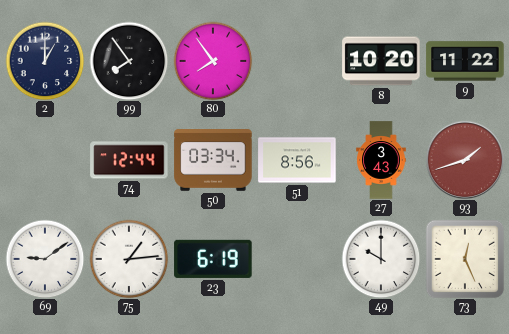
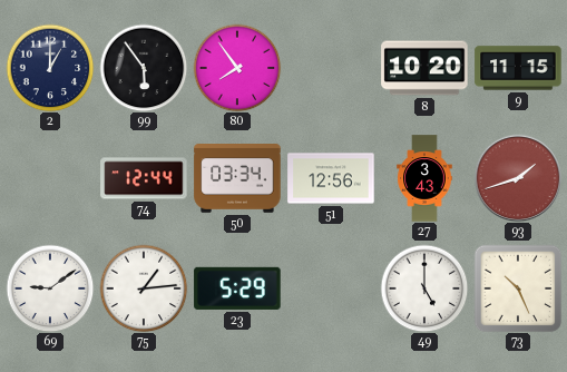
99: 7:54 -> 5:54 (144, 68)
9: 11:22 -> 11:15 (518, 68)
51: 8:56 -> 12:56 (331, 178)
23: 6:19 -> 5:29 (237, 288)
49: 10:00 -> 5:00 (424, 288)
73: 12:26 -> 10:26 (518, 288)
